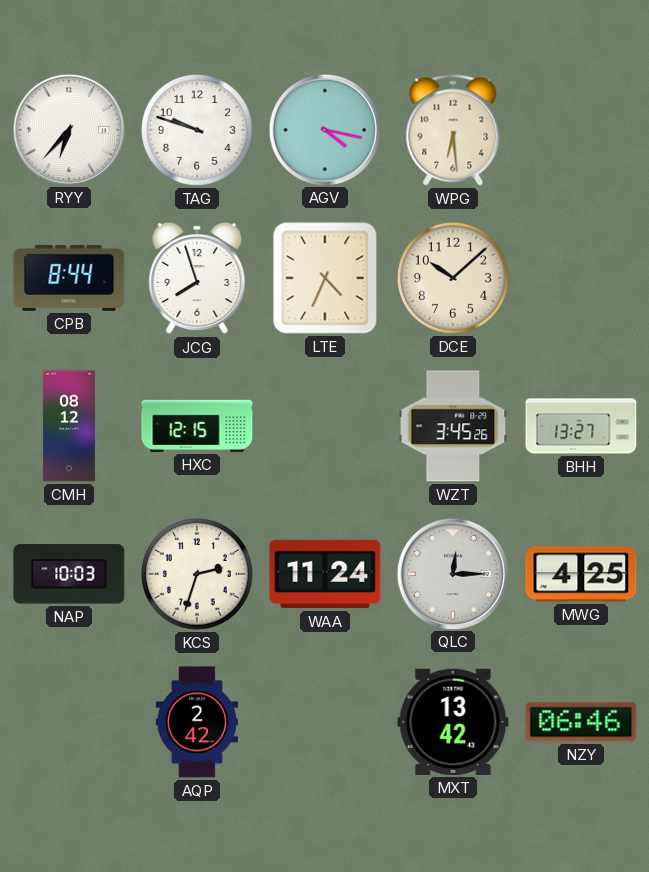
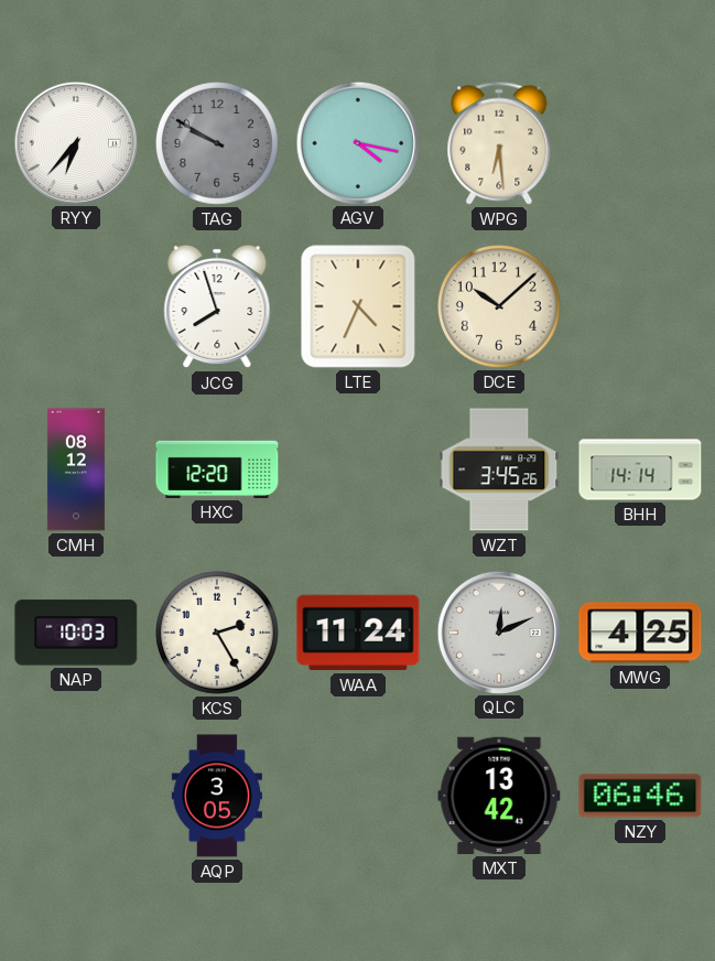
TAG: 9:48 -> 9:50 (218, 144)
TAG dial: white -> grey (218, 144)
CPB: 8:44 -> none (69, 278)
HXC: 12:15 -> 12:20 (217, 469)
BHH: 13:27 -> 14:14 (640, 469)
KCS: 2:33 -> 2:25 (218, 634)
QLC: 12:15 -> 12:11 (498, 631)
AQP: 2:42 -> 3:05 (217, 796)
